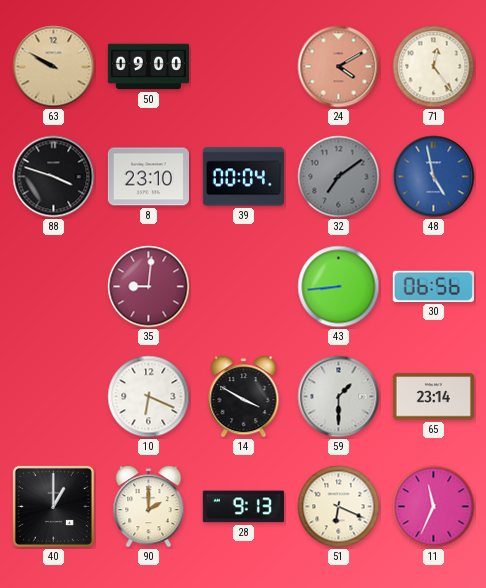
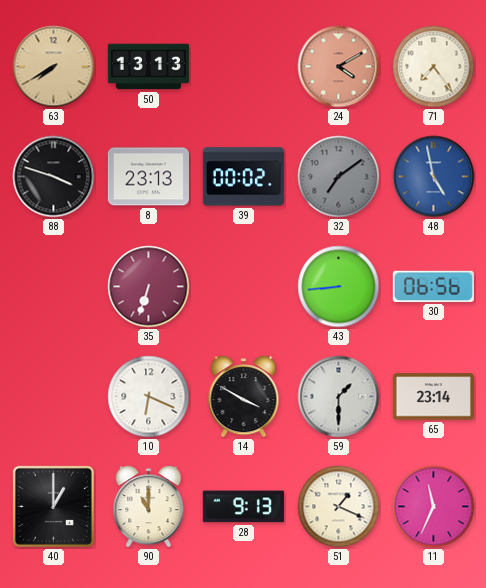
63: 9:50 -> 7:40 (54, 67)
50: 09:00 -> 13:13 (148, 67)
71: 12:24 -> 7:24 (434, 67)
8: 23:10 -> 23:13 (148, 177)
39: 00:04 -> 00:02 (243, 177)
35: 9:01 -> 6:33 (149, 287)
90: 2:00 -> 11:00 (149, 507)
51: 6:19 -> 1:19 (339, 507)
